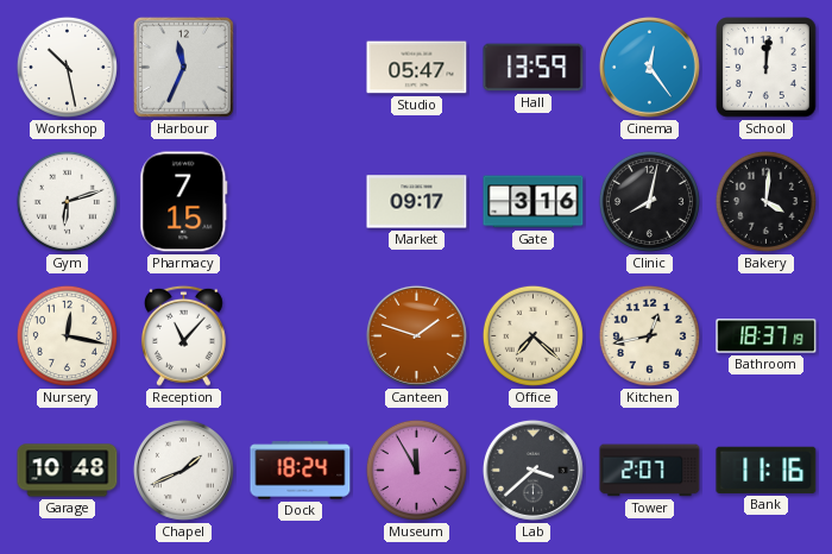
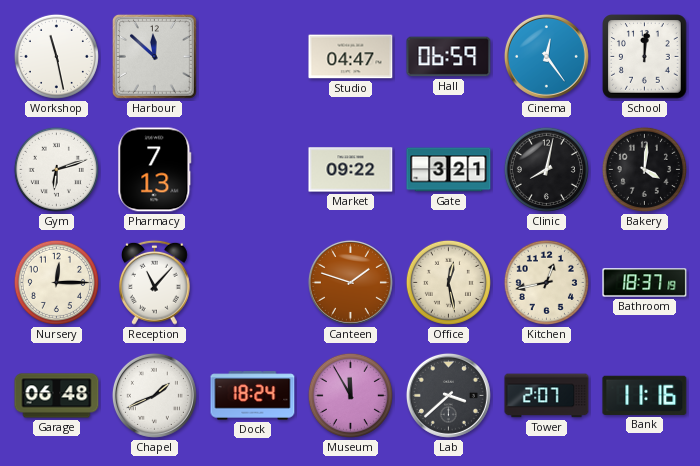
Workshop: 10:28 -> 11:28 (56, 56)
Harbour: 11:34 -> 11:52 (154, 56)
Studio: 05:47 -> 04:47 (351, 57)
Hall: 13:59 -> 06:59 (449, 57)
Pharmacy: 7:15 -> 7:13 (155, 170)
Market: 09:17 -> 09:22 (351, 170)
Gate: 3:16 -> 3:21 (449, 170)
Nursery: 12:17 -> 12:15 (56, 282)
Office: 7:22 -> 12:28 (448, 282)
Garage: 10:48 -> 06:48 (57, 396)
